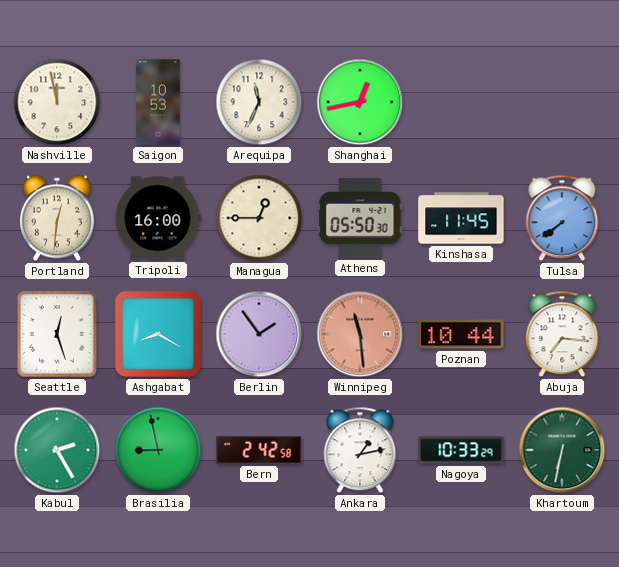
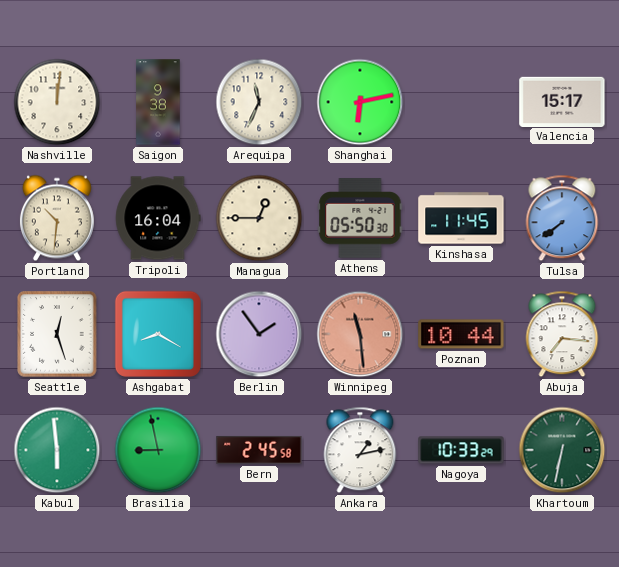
Nashville: 11:58 -> 12:01 (57, 102)
Saigon: 10:53 -> 9:38 (158, 102)
Shanghai: 12:43 -> 6:13 (360, 102)
Valencia: none -> 15:17 (562, 101)
Portland: 12:31 -> 10:31 (57, 218)
Tripoli: 16:00 -> 16:04 (158, 218)
Kabul: 2:25 -> 5:59 (57, 450)
Bern: 2:42 -> 2:45 (259, 450)
